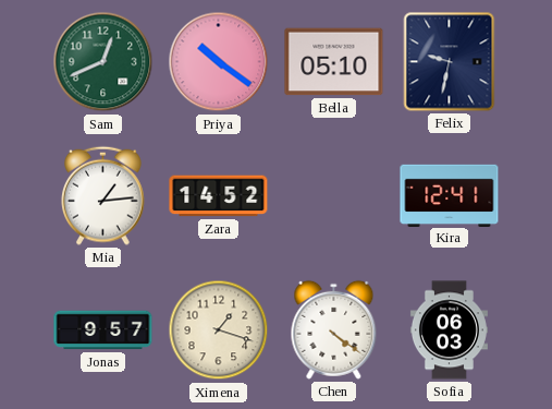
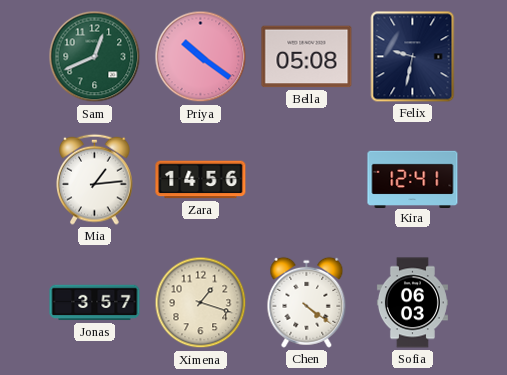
Bella: 05:10 -> 05:08 (307, 57)
Zara: 14:52 -> 14:56 (201, 180)
Jonas: 9:57 -> 3:57 (95, 303)
